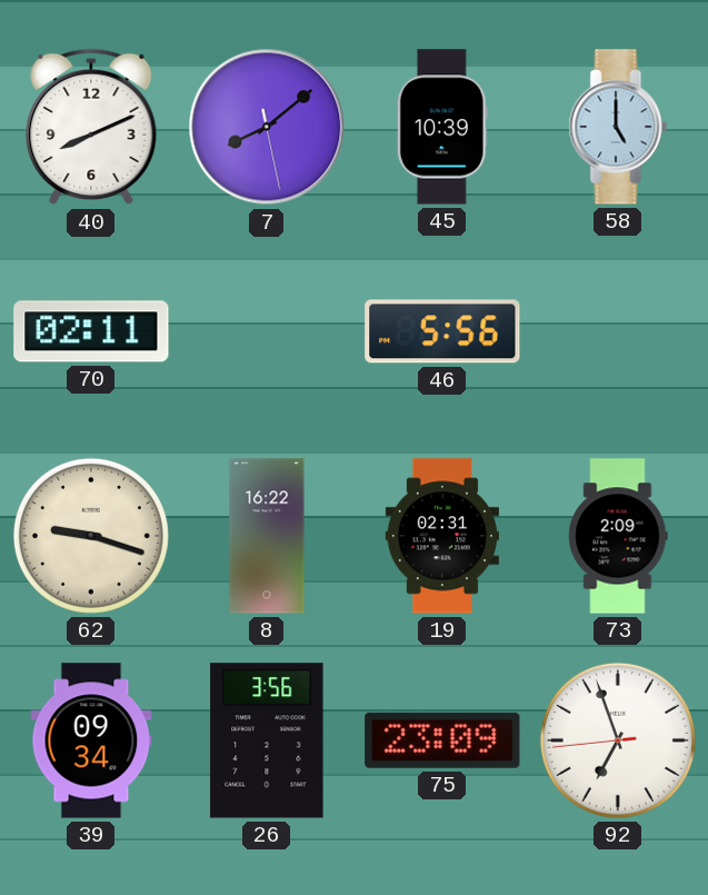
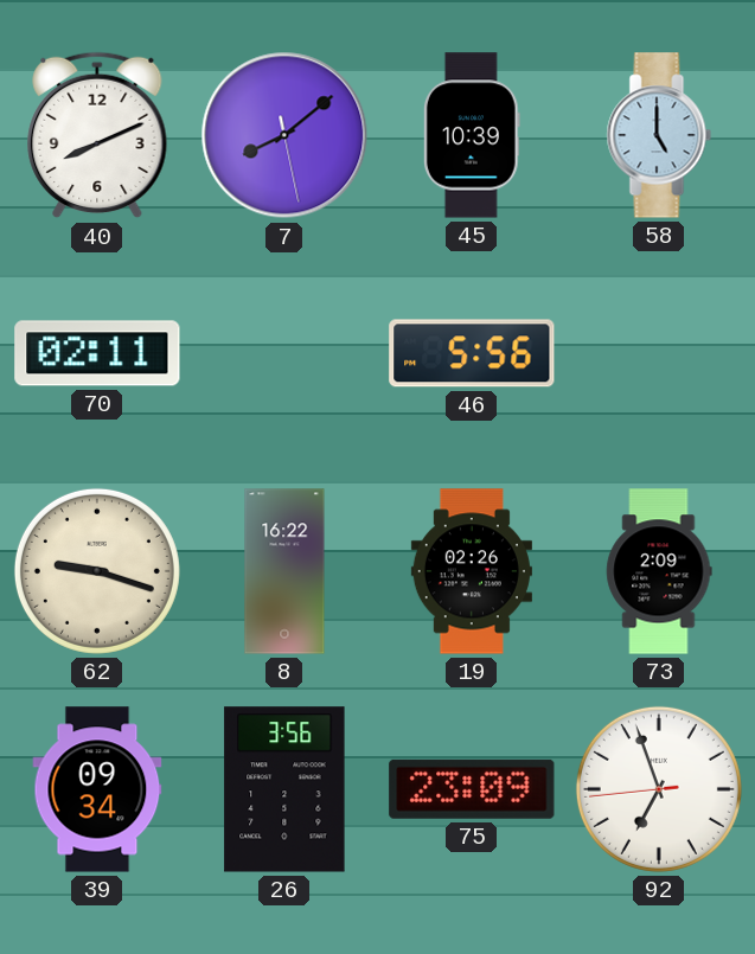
19: 02:31 -> 02:26 (472, 571)
